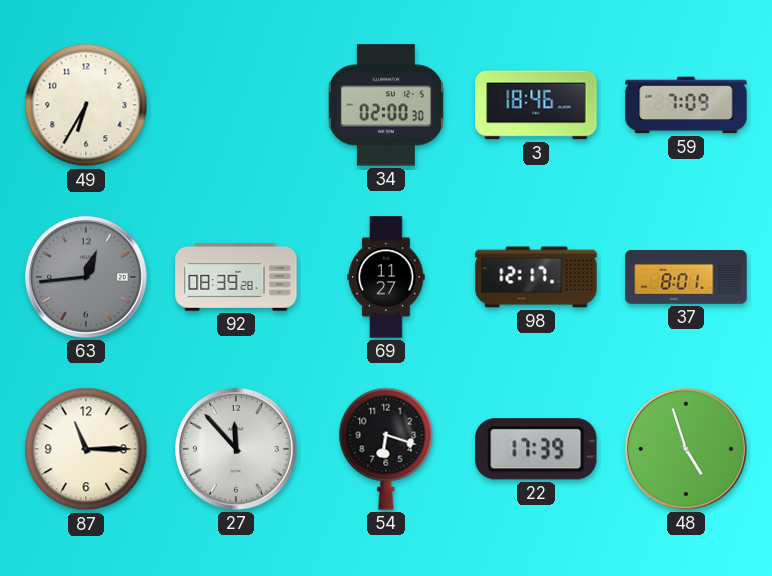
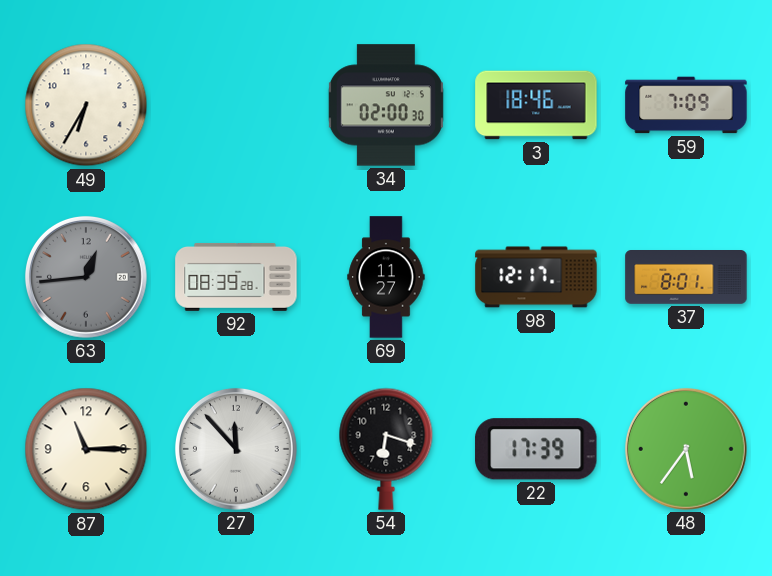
48: 4:57 -> 5:36 (686, 449)
